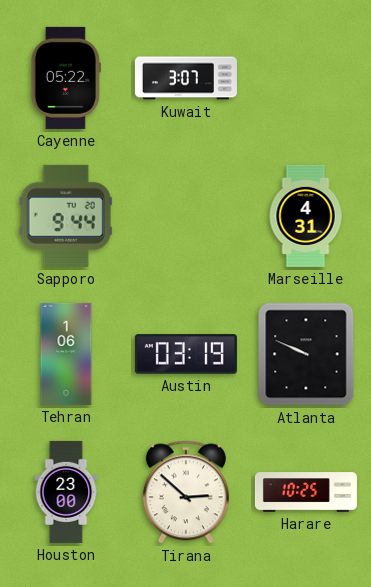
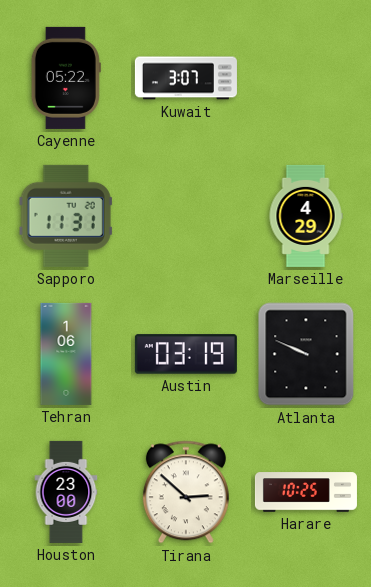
Sapporo: 9:44 -> 11:31 (66, 216)
Marseille: 4:31 -> 4:29 (306, 216)
